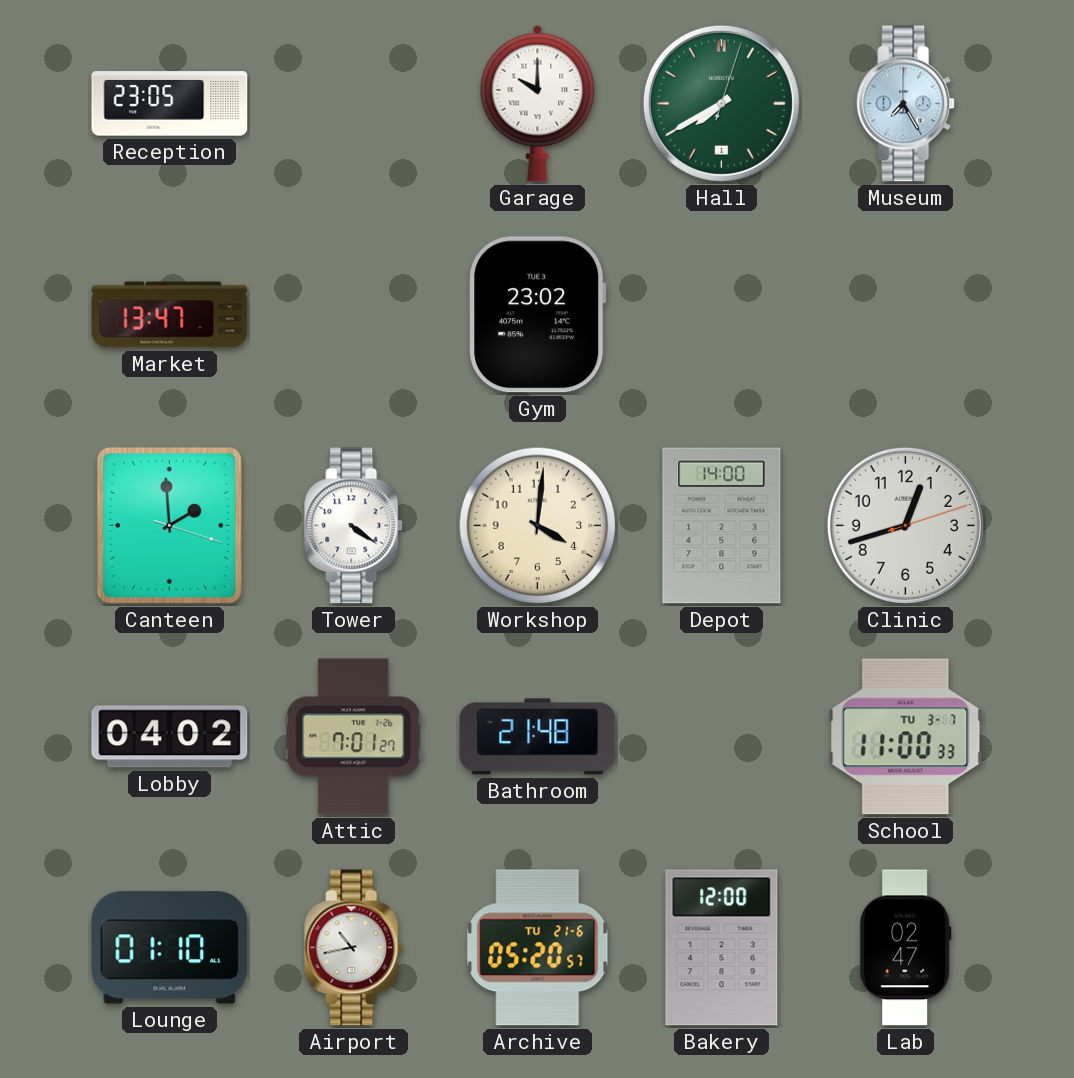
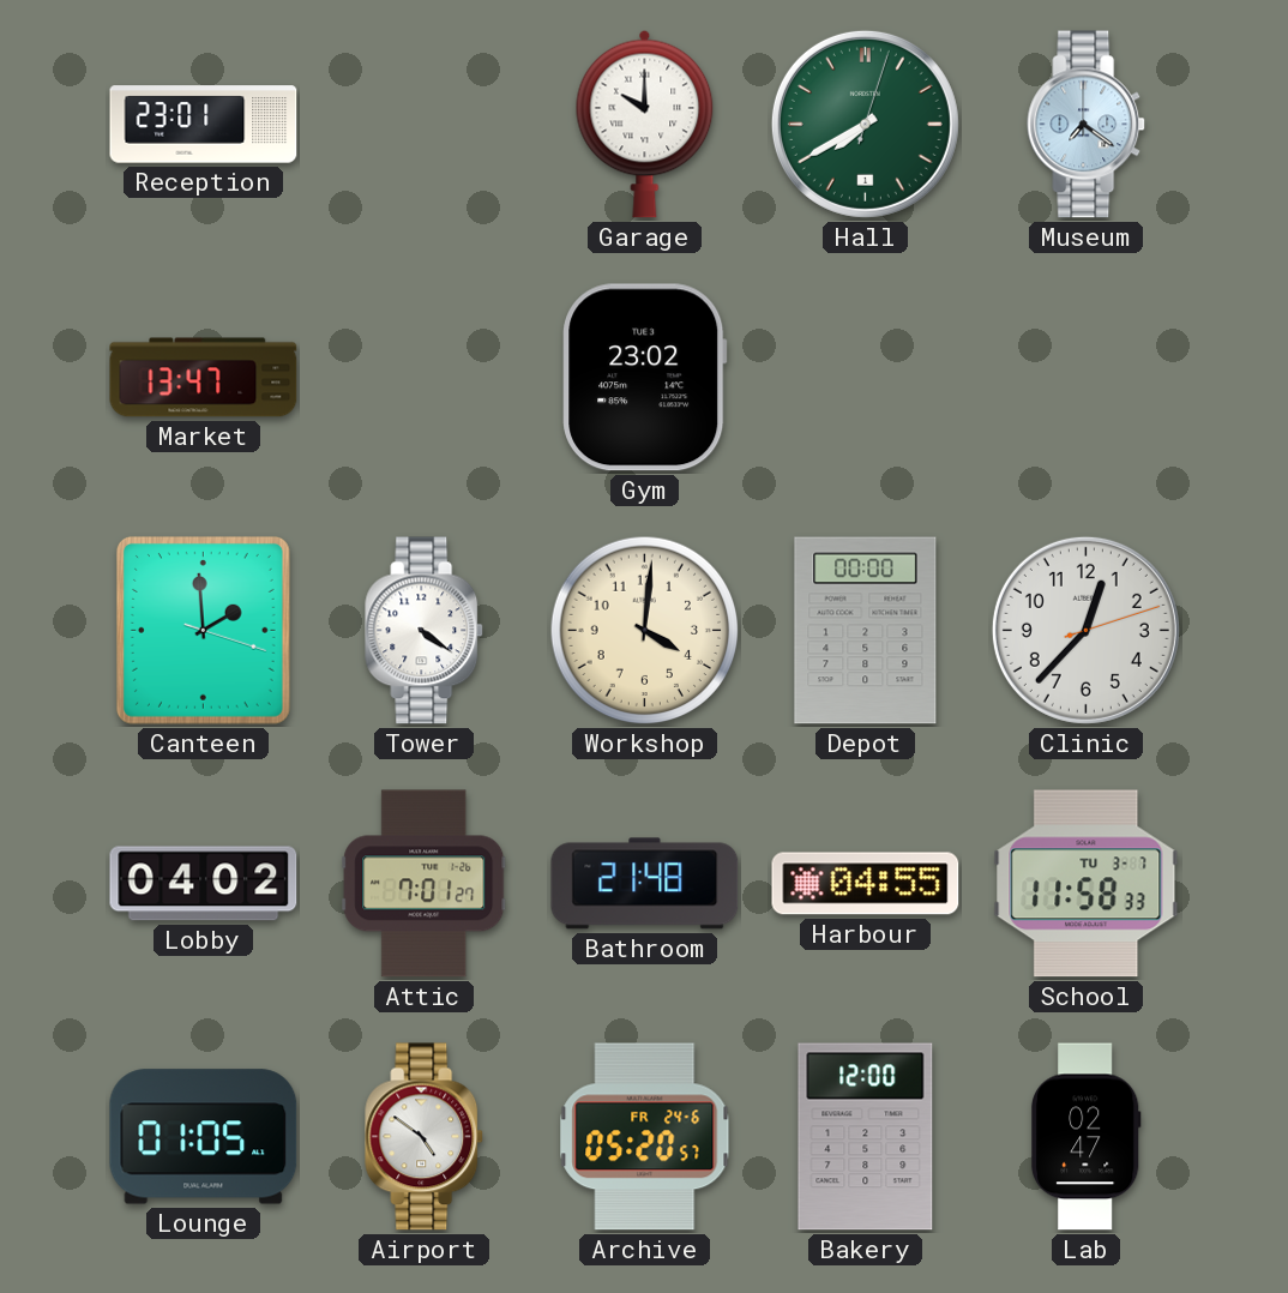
Reception: 23:05 -> 23:01 (204, 125)
Museum: 7:25 -> 7:21 (1087, 125)
Depot: 14:00 -> 00:00 (866, 631)
Clinic: 12:42 -> 12:37 (1085, 630)
Harbour: none -> 04:55 (866, 884)
School: 11:00 -> 11:58 (1087, 884)
Lounge: 01:10 -> 01:05 (204, 1137)
Airport: 10:43 -> 4:51 (425, 1137)
Archive date: TU 21-6 -> FR 24-6 (645, 1137)
